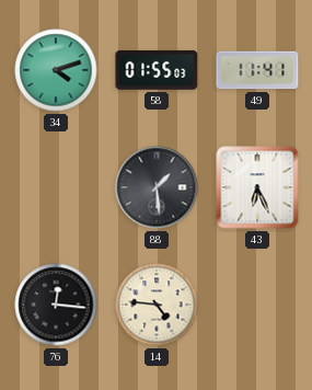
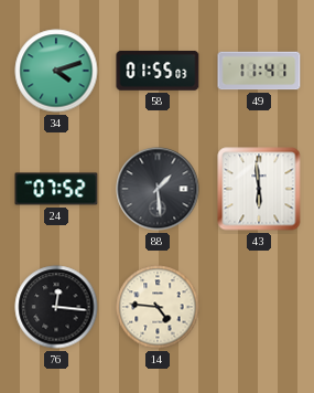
24: none -> 07:52 (56, 189)
43: 6:26 -> 5:59 (259, 189)
